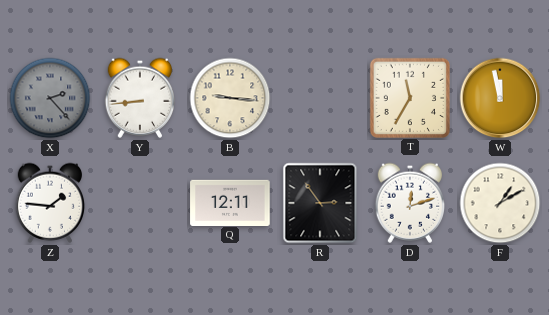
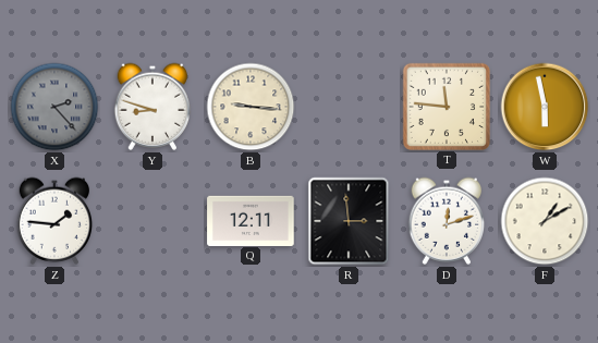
Y: 8:44 -> 8:48 (152, 107)
T: 11:35 -> 11:46 (446, 106)
W: 11:58 -> 5:58 (545, 107)
R: 2:54 -> 2:59 (349, 221)
